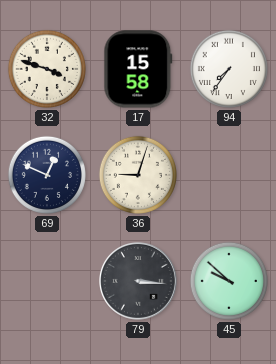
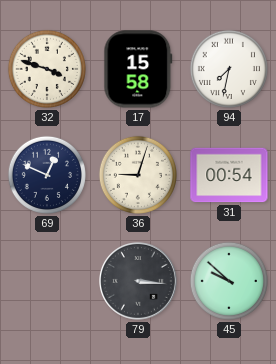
94: 7:36 -> 7:32 (229, 69)
31: none -> 00:54 (229, 175)
